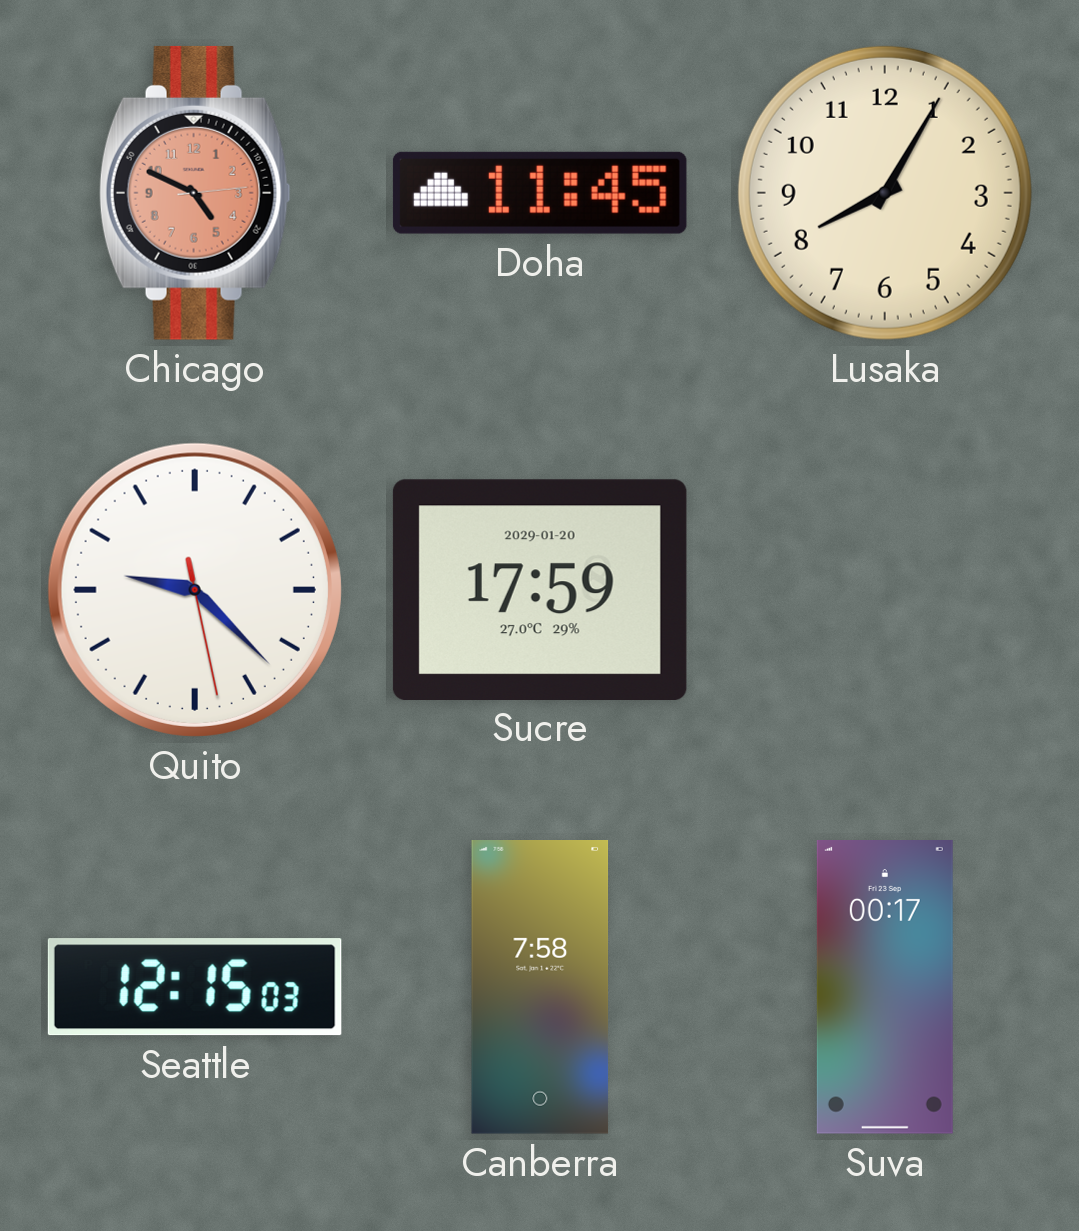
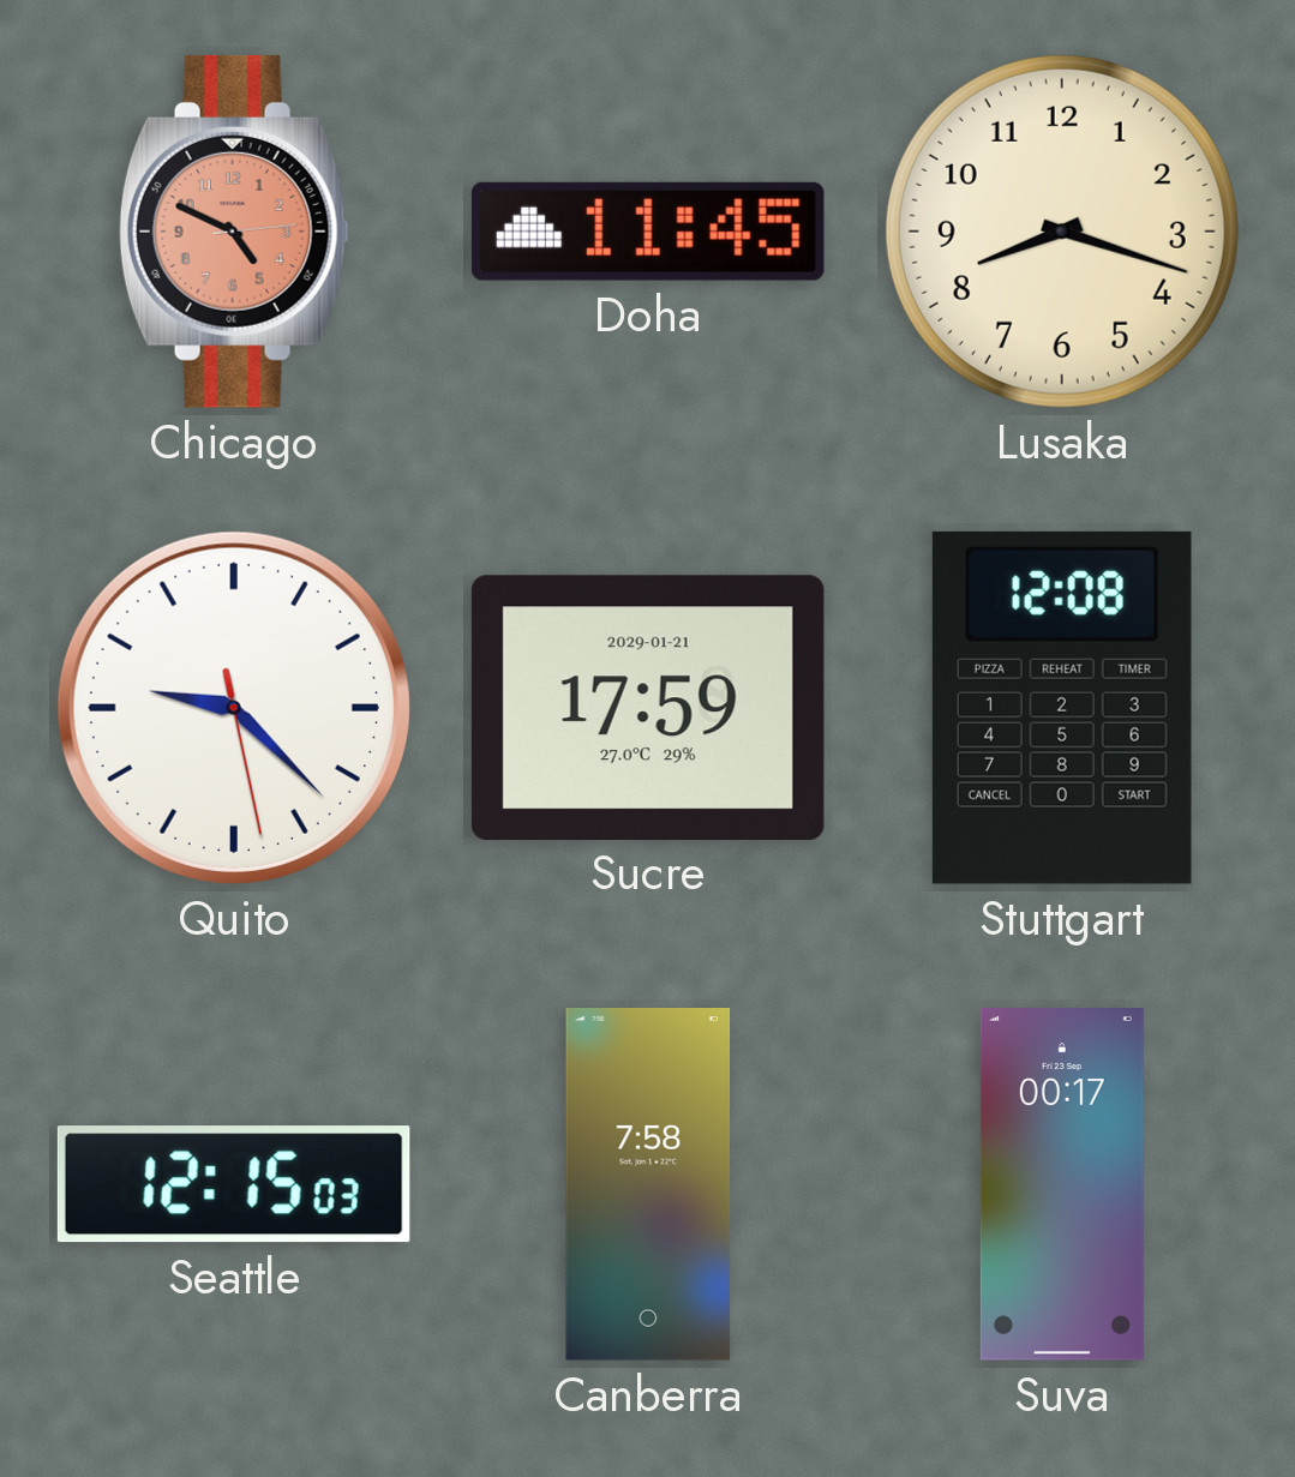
Lusaka: 8:05 -> 8:18 (1062, 232)
Sucre date: 2029-01-20 -> 2029-01-21 (648, 707)
Stuttgart: none -> 12:08 (1062, 708)
